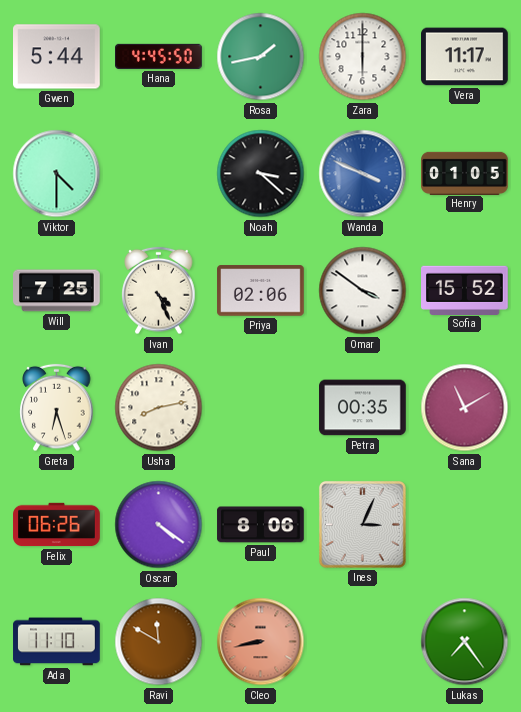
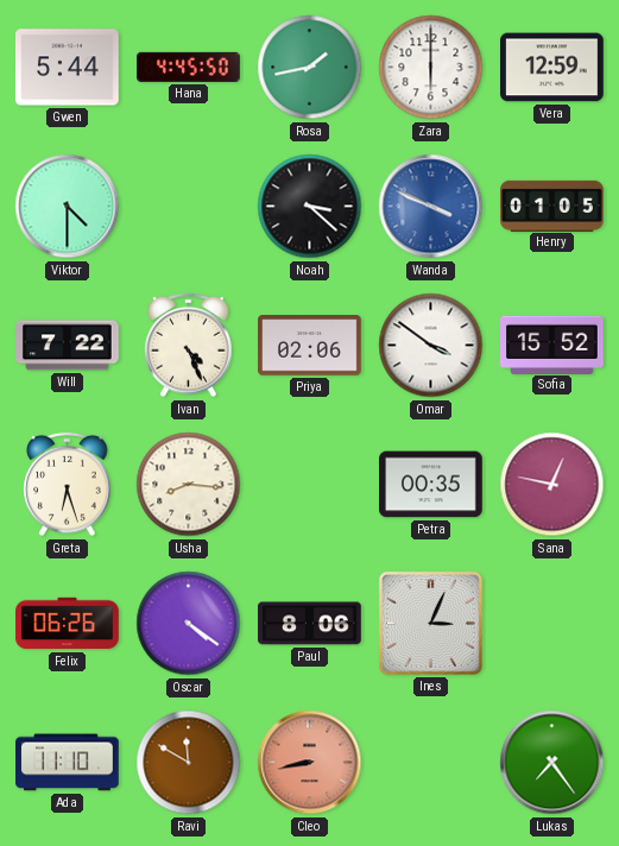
Vera: 11:17 -> 12:59 (552, 68)
Will: 7:25 -> 7:22 (68, 346)
Usha: 8:13 -> 8:16 (189, 485)
Sana: 11:10 -> 12:47 (552, 485)
